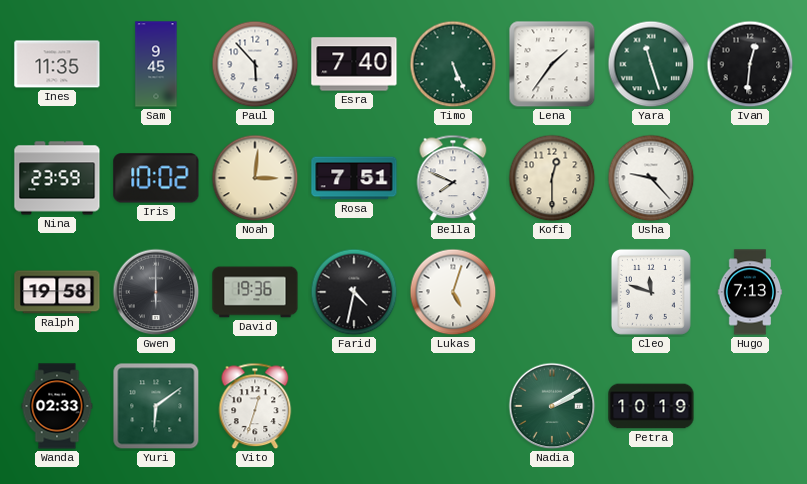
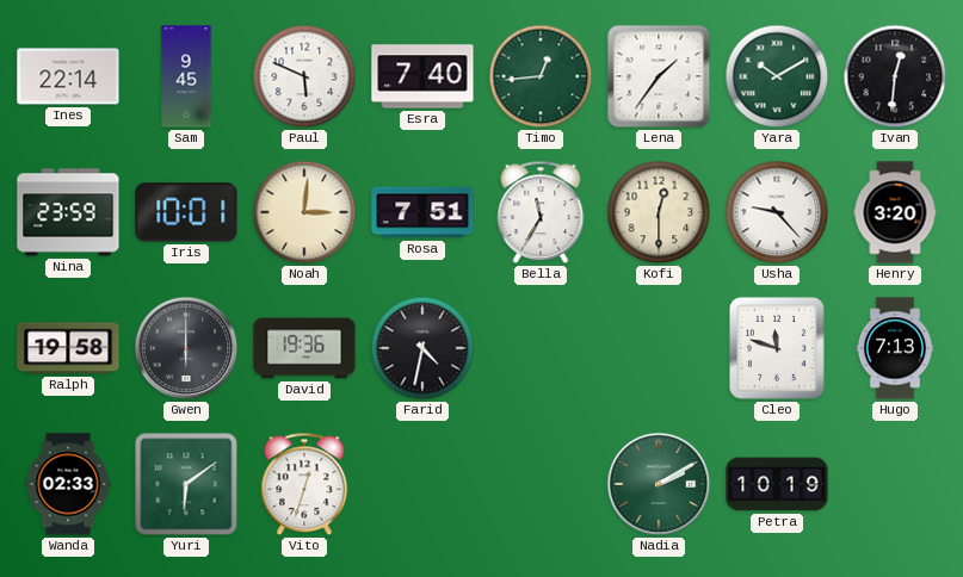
Ines: 11:35 -> 22:14 (68, 76)
Paul: 5:53 -> 5:49 (304, 76)
Timo: 5:26 -> 12:44 (541, 76)
Yara: 11:27 -> 10:10 (777, 76)
Iris: 10:02 -> 10:01 (186, 212)
Bella: 7:49 -> 11:35 (541, 212)
Henry: none -> 3:20 (895, 212)
Lukas: 5:03 -> none (453, 292)
